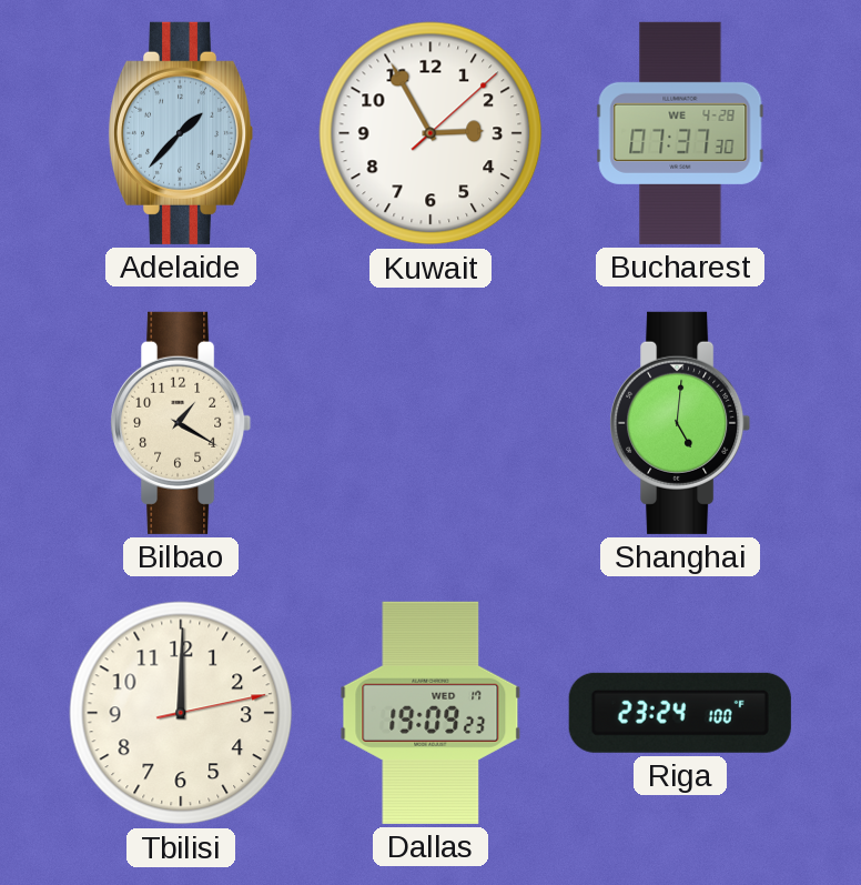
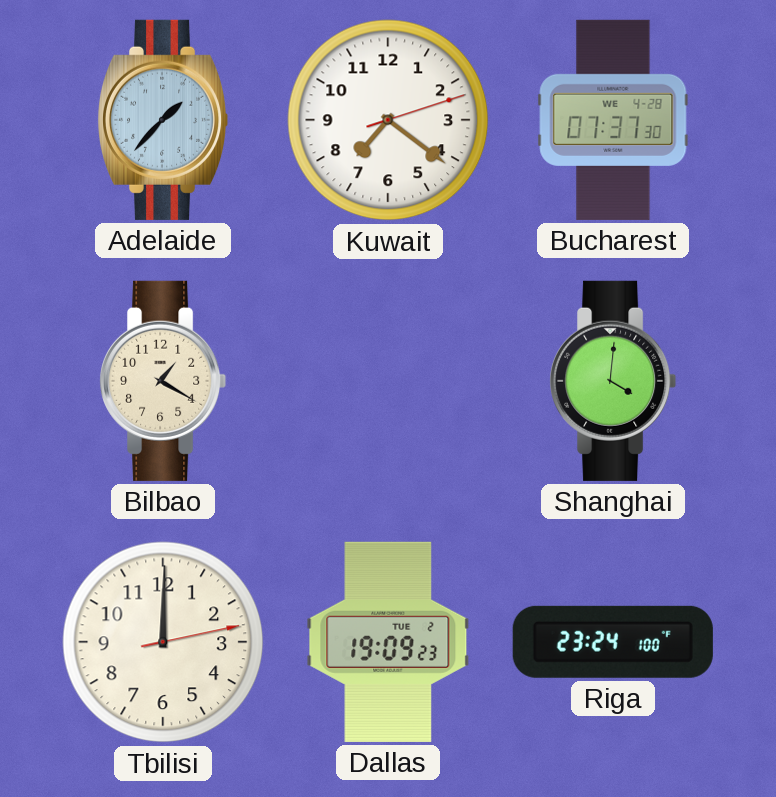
Kuwait: 2:55 -> 7:21 (388, 120)
Shanghai: 5:01 -> 4:01 (613, 381)
Dallas date: WED 17 -> TUE 2 (388, 642)
